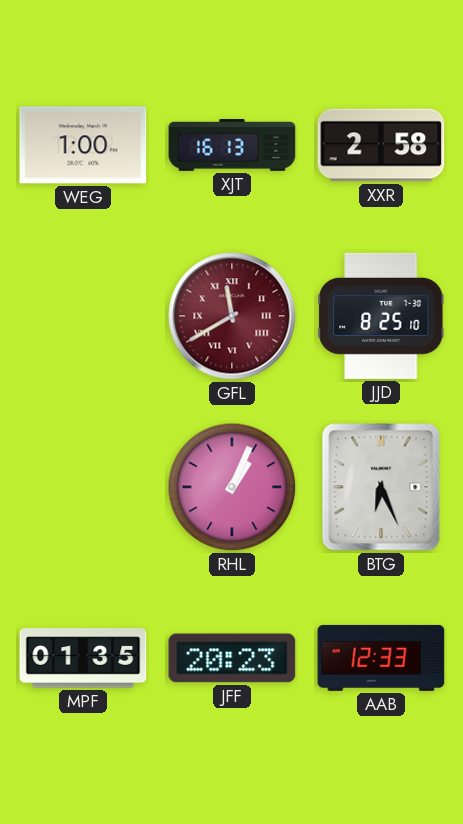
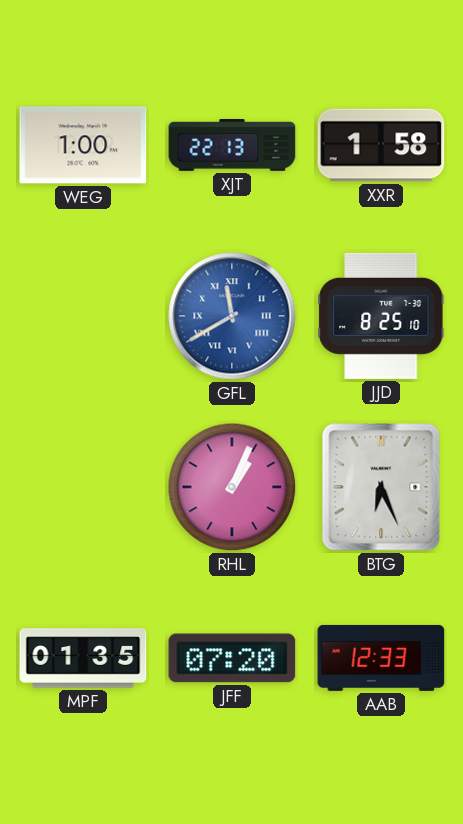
XJT: 16:13 -> 22:13 (232, 145)
XXR: 2:58 -> 1:58 (381, 145)
GFL dial: burgundy -> blue (232, 316)
JFF: 20:23 -> 07:20 (232, 658)
